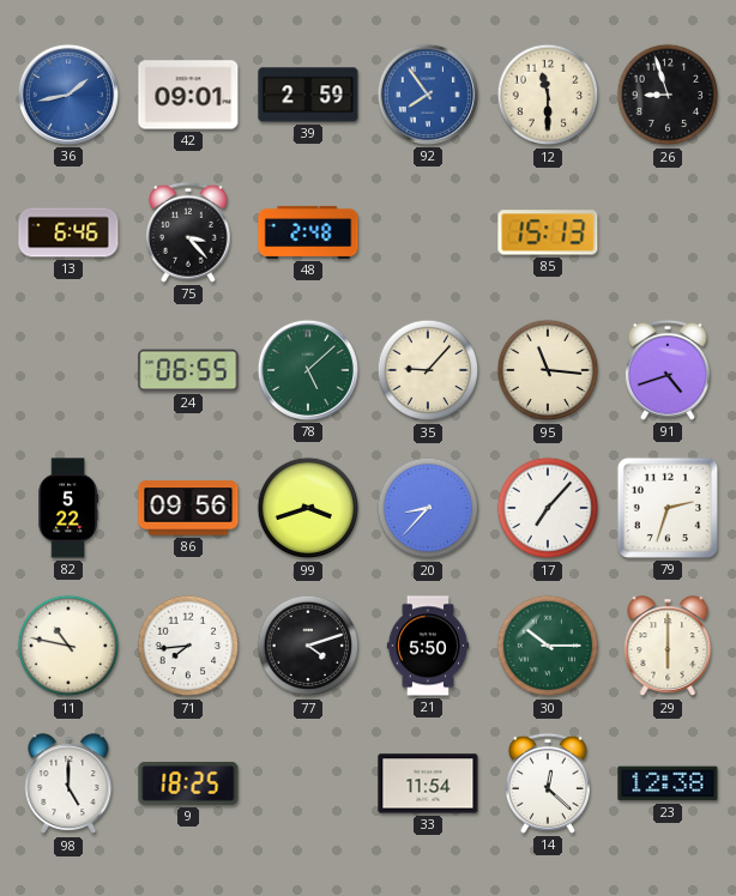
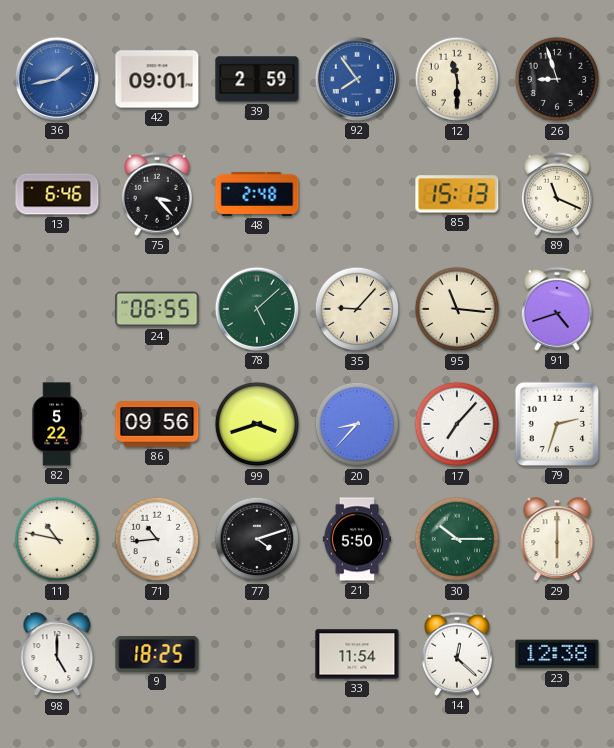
89: none -> 11:19 (557, 194)
71: 7:44 -> 10:44 (157, 539)
